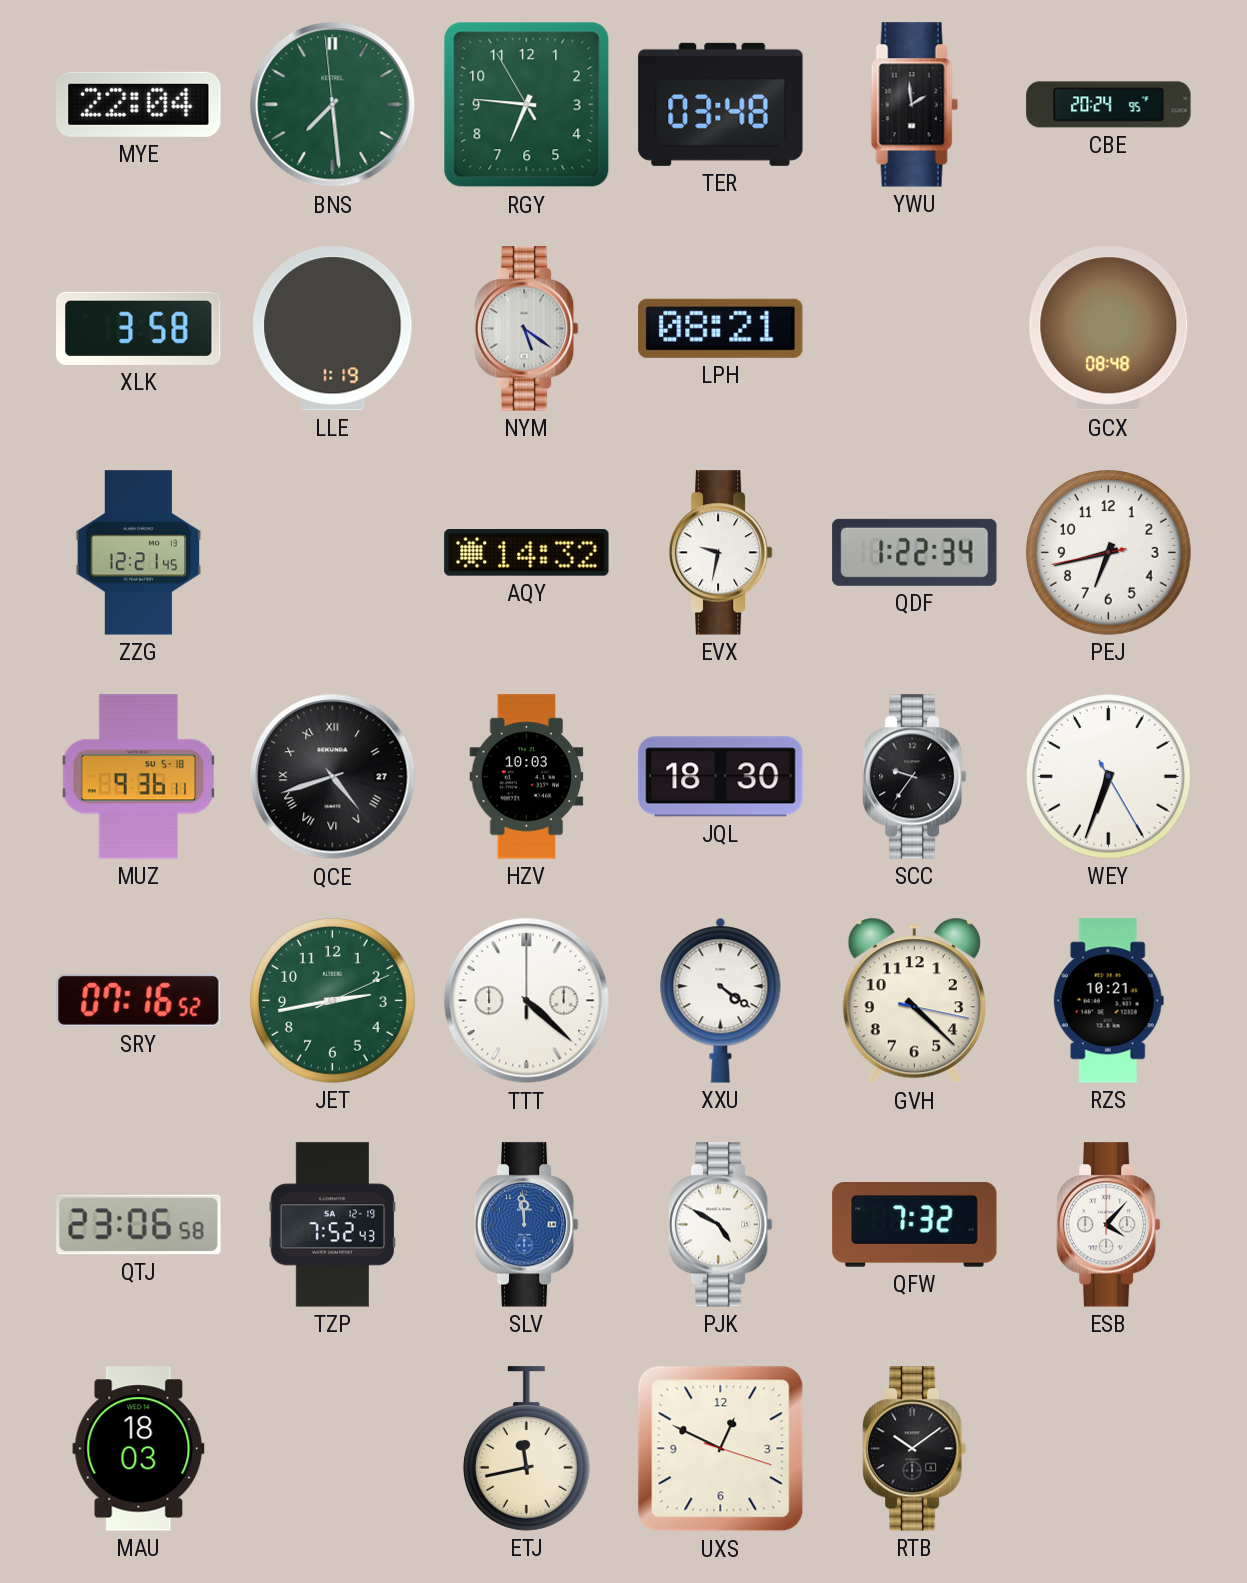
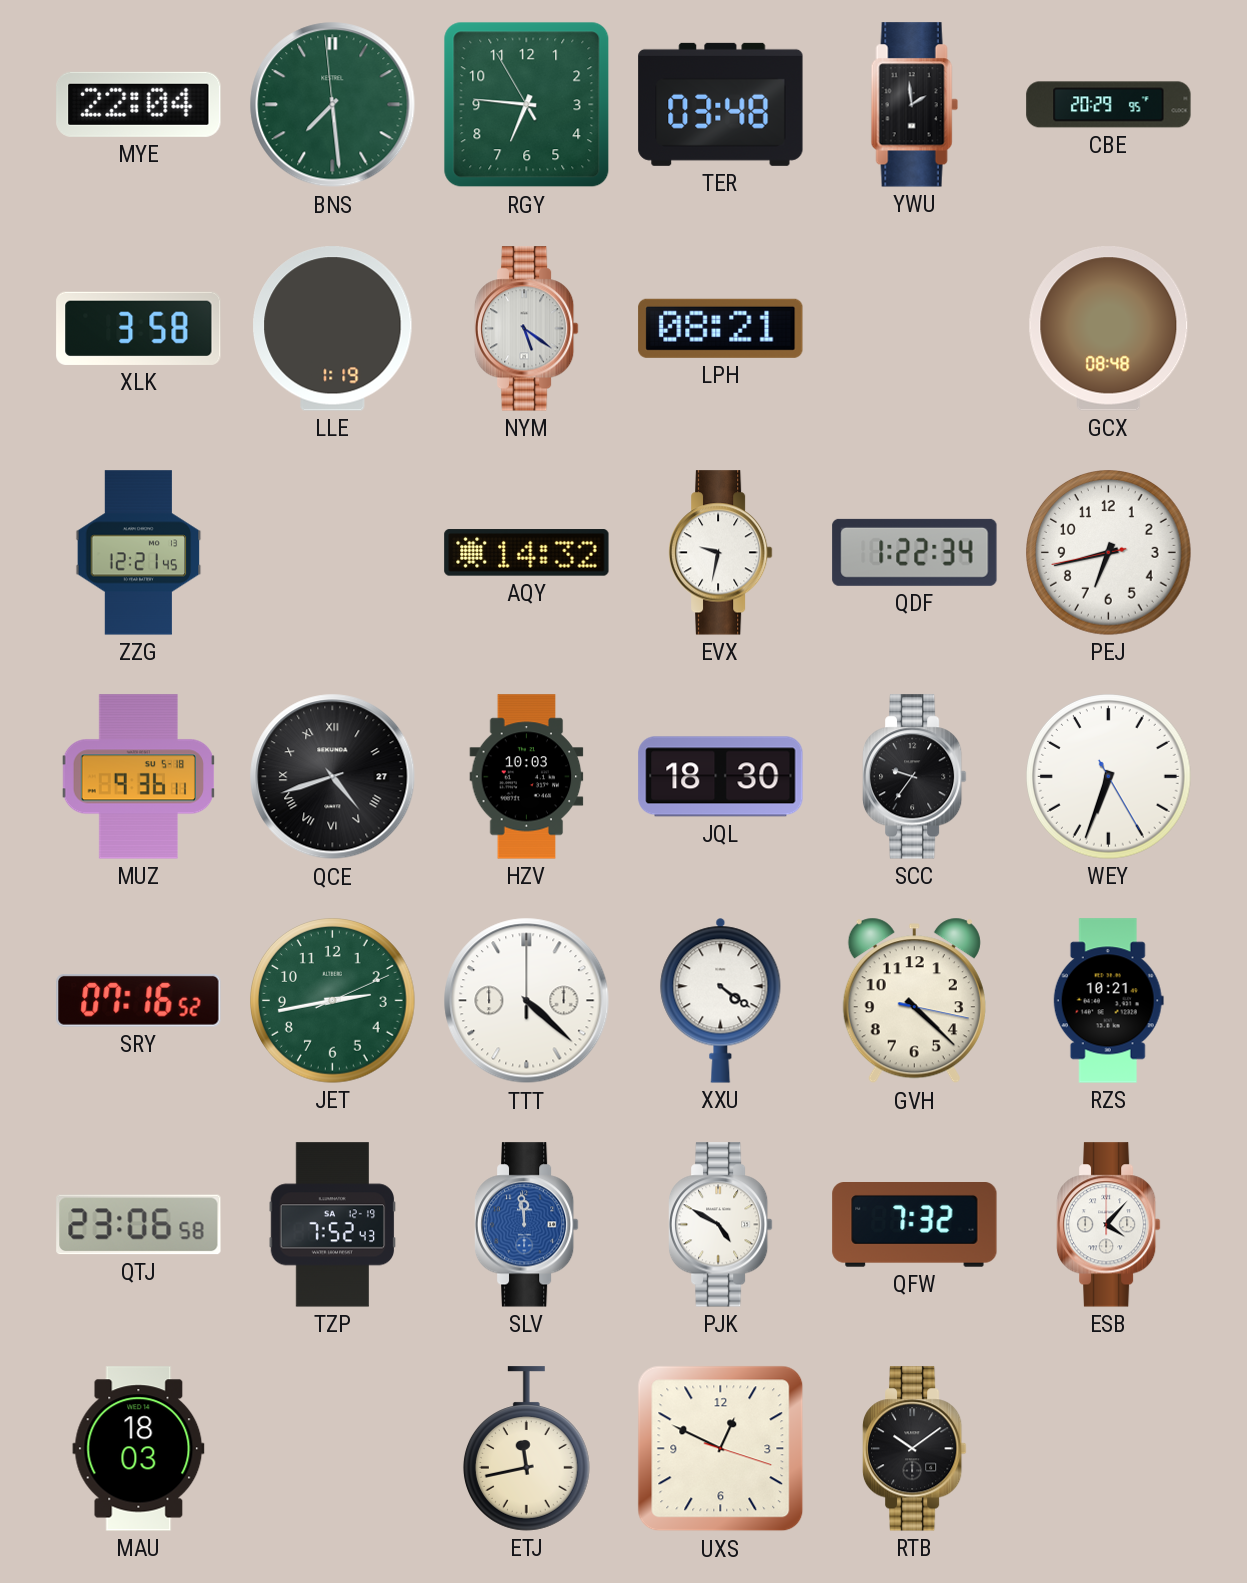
CBE: 20:24 -> 20:29 (1109, 105)
